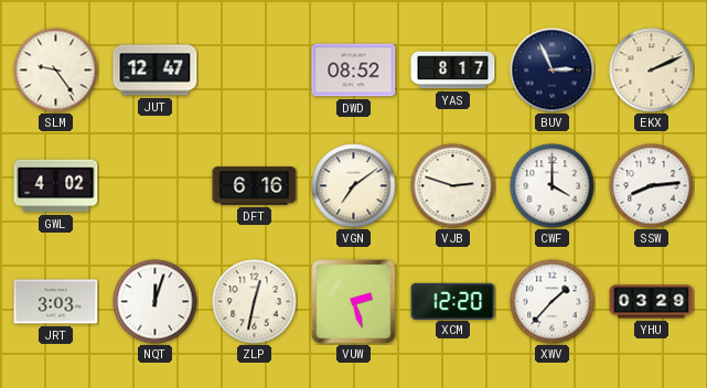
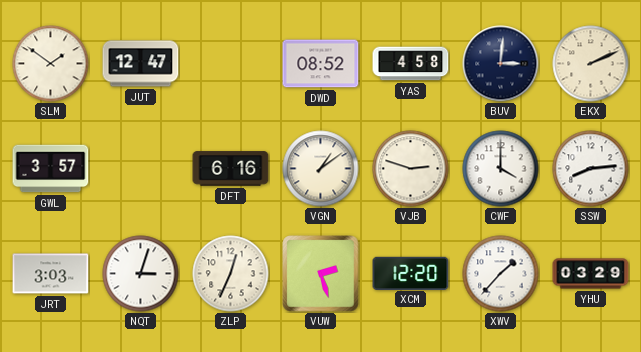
SLM: 9:24 -> 1:51 (51, 64)
YAS: 8:17 -> 4:58 (411, 64)
BUV: 2:56 -> 3:01 (501, 64)
GWL: 4:02 -> 3:57 (51, 169)
VGN: 7:09 -> 1:09 (321, 169)
NQT: 12:03 -> 3:03 (141, 274)
ZLP: 12:32 -> 12:34 (231, 274)
